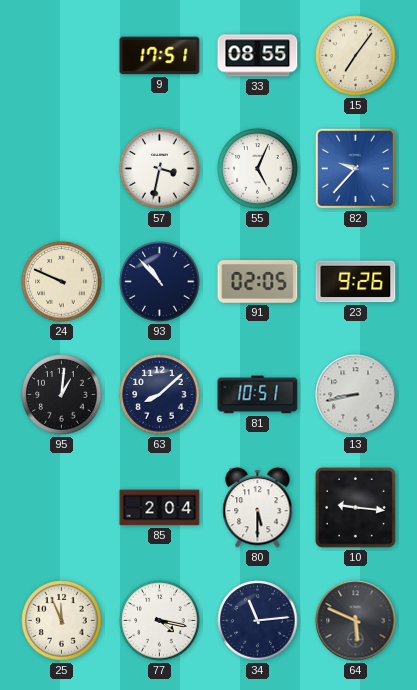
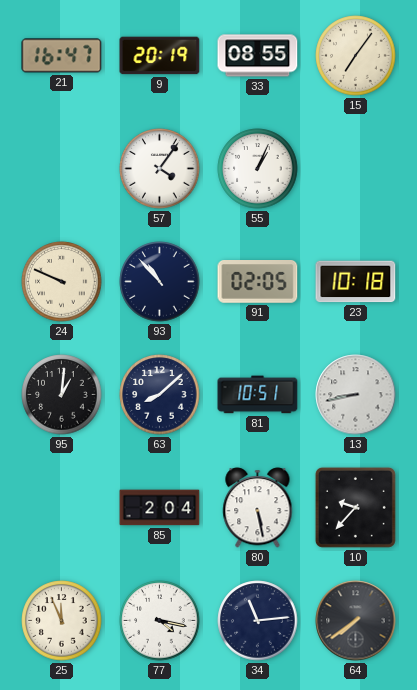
21: none -> 16:47 (62, 56)
9: 17:51 -> 20:19 (160, 56)
57: 3:32 -> 4:06 (160, 169)
55: 5:04 -> 1:04 (258, 169)
82: 9:37 -> none (355, 168)
23: 9:26 -> 10:18 (356, 282)
80: 5:30 -> 5:28 (258, 508)
10: 9:16 -> 9:37 (355, 507)
64: 5:49 -> 7:39 (356, 621)
